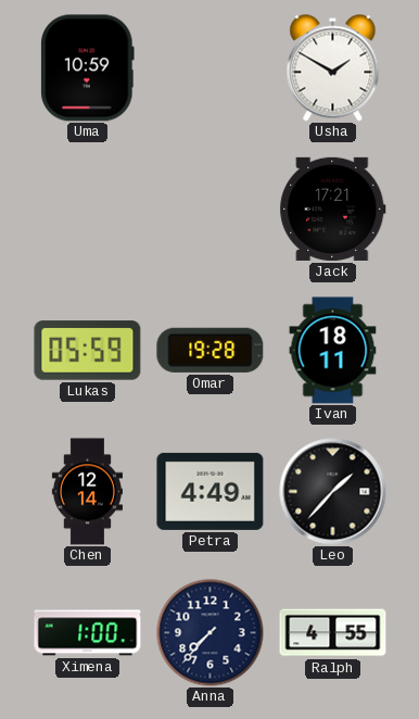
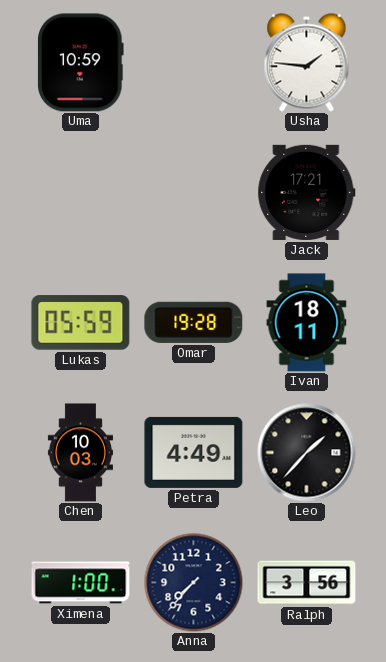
Usha: 1:50 -> 1:46 (307, 63)
Chen: 12:14 -> 10:03 (80, 453)
Ralph: 4:55 -> 3:56 (307, 583)
